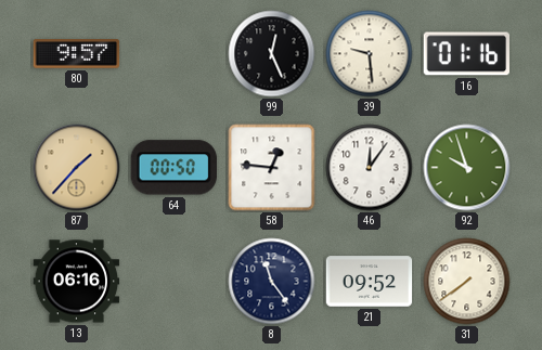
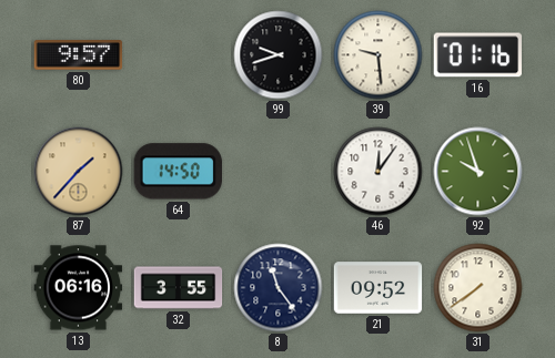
99: 12:26 -> 9:42 (279, 55)
64: 00:50 -> 14:50 (178, 172)
58: 12:46 -> none (272, 168)
32: none -> 3:55 (179, 288)
